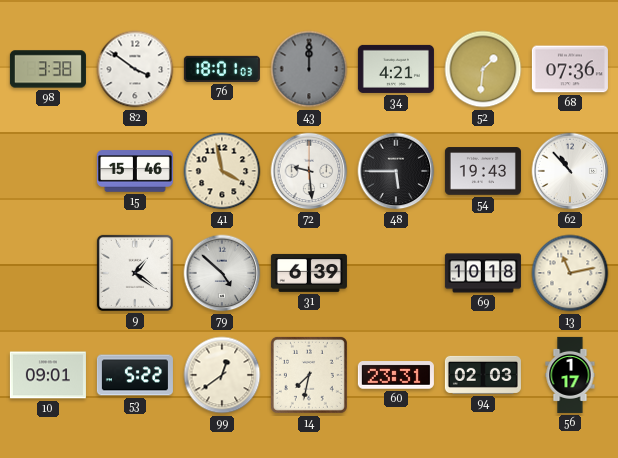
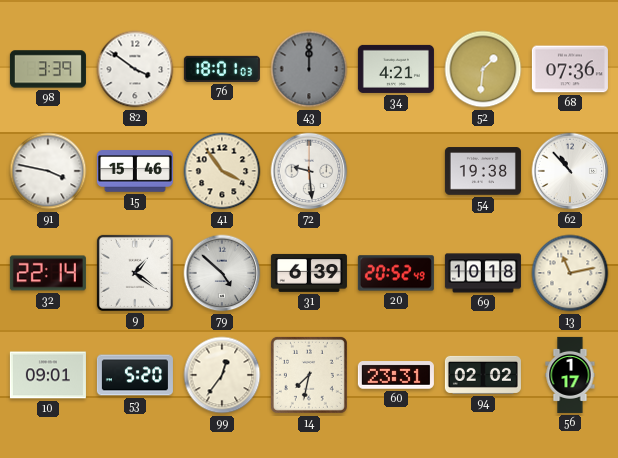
98: 3:38 -> 3:39 (48, 69)
91: none -> 3:47 (48, 171)
41: 3:58 -> 3:54 (222, 171)
48: 5:45 -> none (396, 171)
54: 19:43 -> 19:38 (483, 171)
32: none -> 22:14 (48, 273)
20: none -> 20:52 (396, 273)
53: 5:22 -> 5:20 (135, 375)
99: 12:39 -> 12:36 (222, 375)
94: 02:03 -> 02:02 (483, 375)
